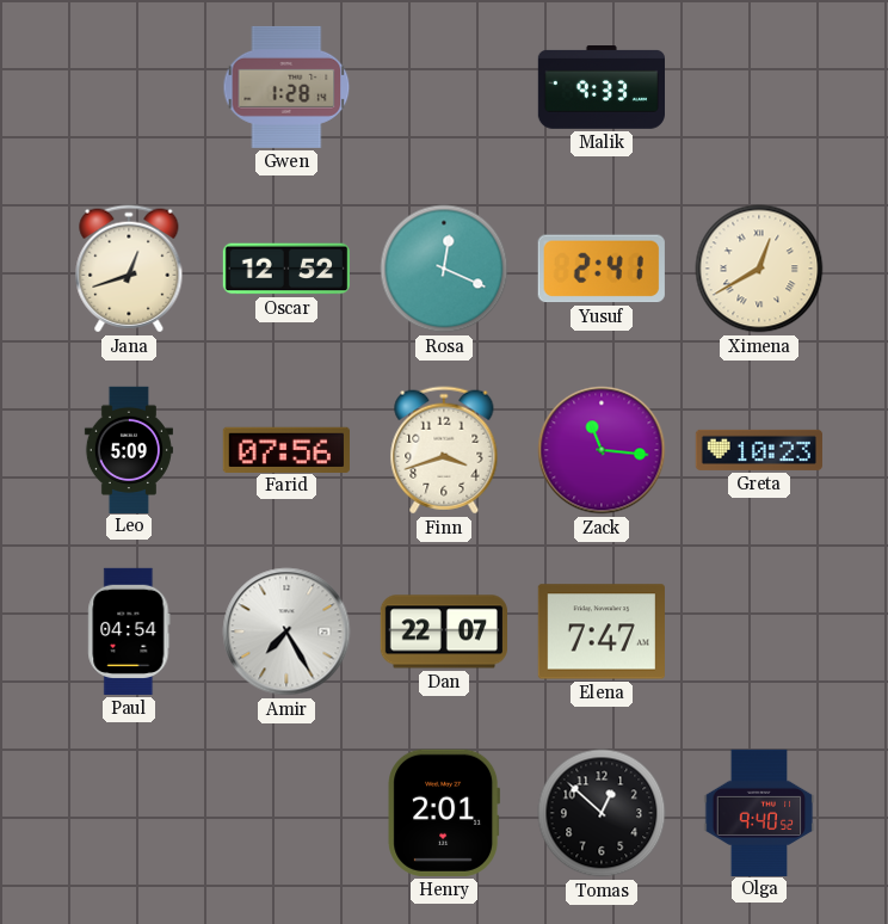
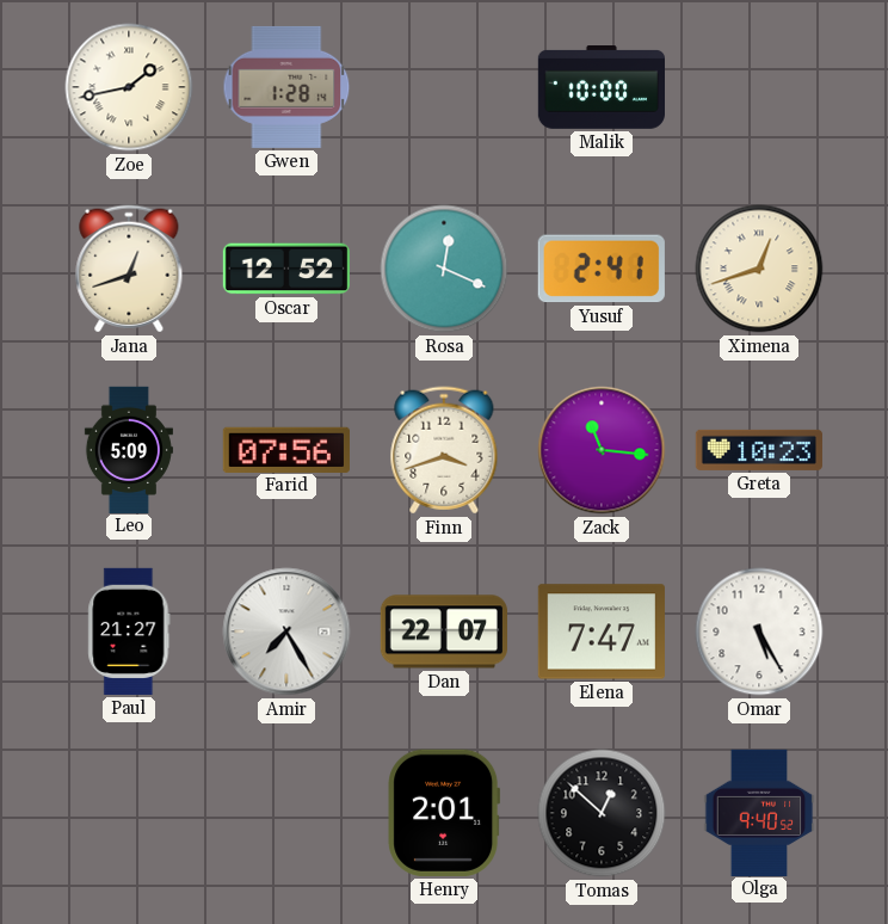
Zoe: none -> 1:43 (129, 87)
Malik: 9:33 -> 10:00 (600, 88)
Ximena: 12:40 -> 12:42 (759, 269)
Paul: 04:54 -> 21:27 (129, 632)
Omar: none -> 5:25 (759, 632)
